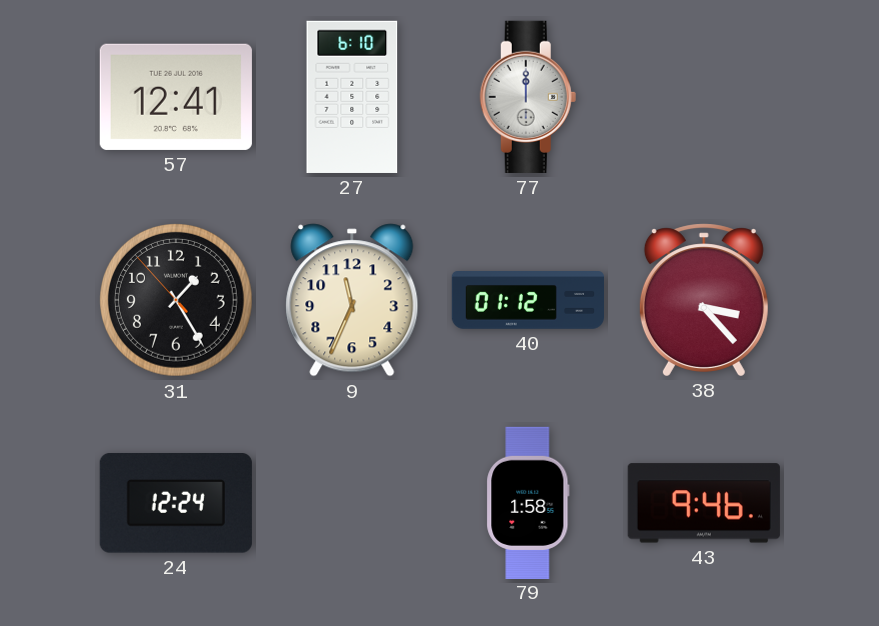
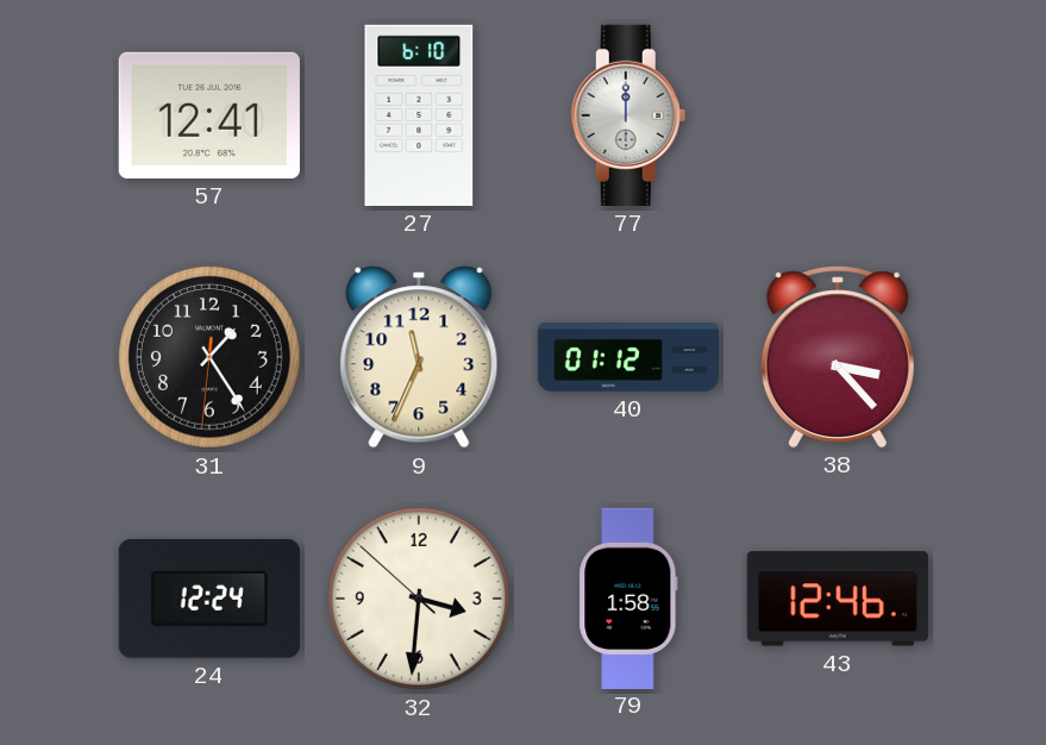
31: 1:24:53 -> 1:24:31 (211, 358)
32: none -> 3:30 (420, 600)
43: 9:46 -> 12:46 (838, 599)
